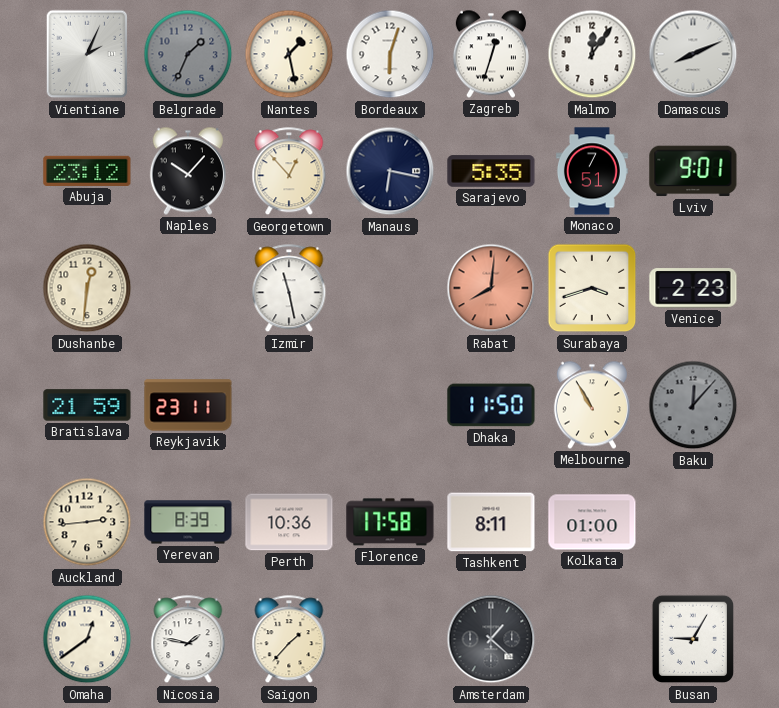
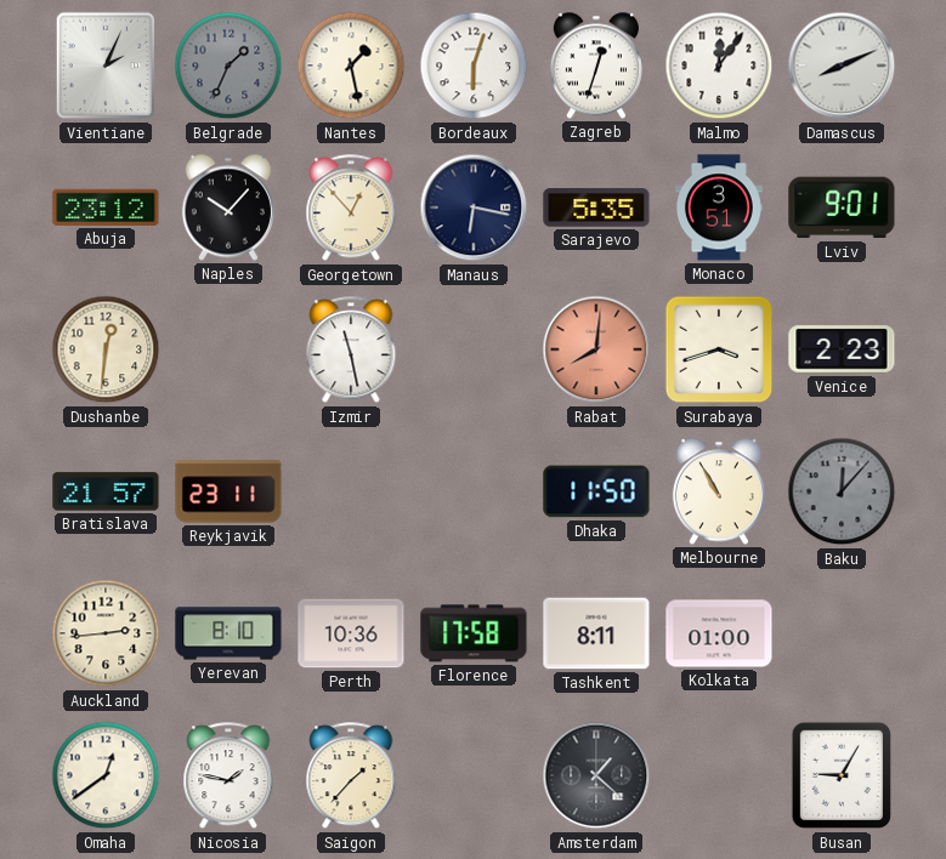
Monaco: 7:51 -> 3:51 (719, 207)
Bratislava: 21:59 -> 21:57 (106, 491)
Yerevan: 8:39 -> 8:10 (228, 633)
